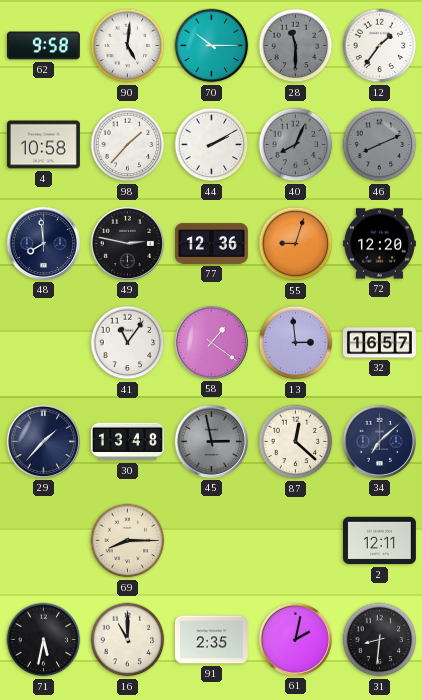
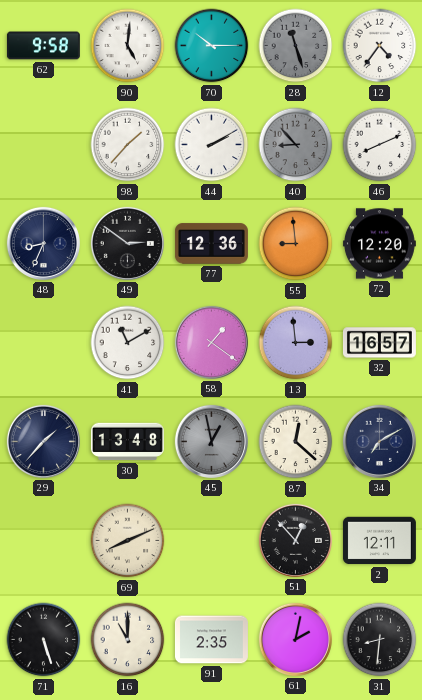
28: 11:30 -> 11:27 (296, 46)
12: 1:36 -> 4:36 (380, 46)
4: 10:58 -> none (43, 145)
40: 8:04 -> 8:53 (296, 145)
46 dial: grey -> white (380, 145)
48: 7:59 -> 8:34 (43, 243)
49: 2:47 -> 2:51 (127, 243)
55: 9:03 -> 8:59 (296, 244)
41: 11:06 -> 11:10 (128, 343)
45: 2:58 -> 12:58 (211, 441)
34: 7:08 -> 7:10 (379, 441)
69: 8:15 -> 8:11 (128, 541)
51: none -> 12:53 (295, 540)
71: 5:32 -> 5:27 (44, 640)
